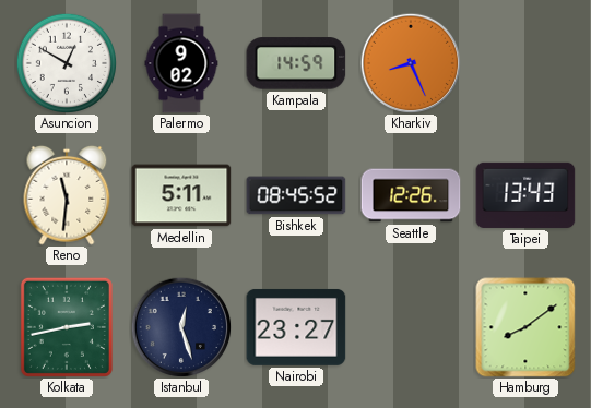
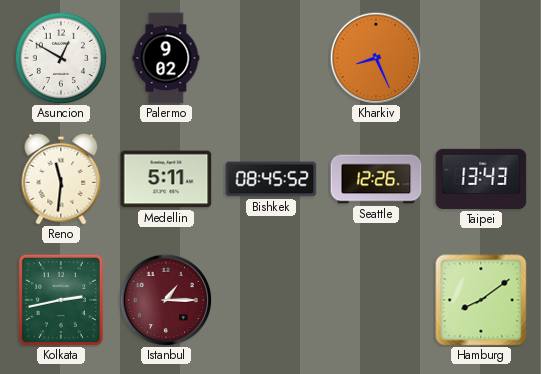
Kampala: 14:59 -> none (296, 63)
Istanbul: 12:27 -> 1:15 (166, 300)
Istanbul dial: navy -> burgundy (166, 300)
Nairobi: 23:27 -> none (296, 327)
